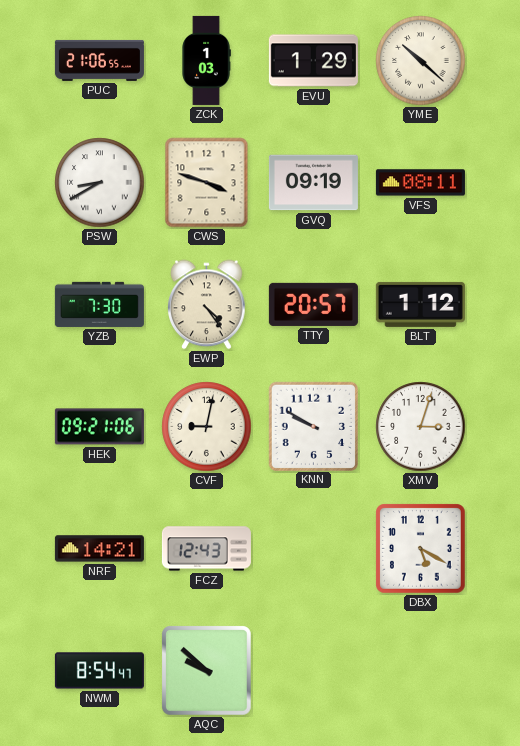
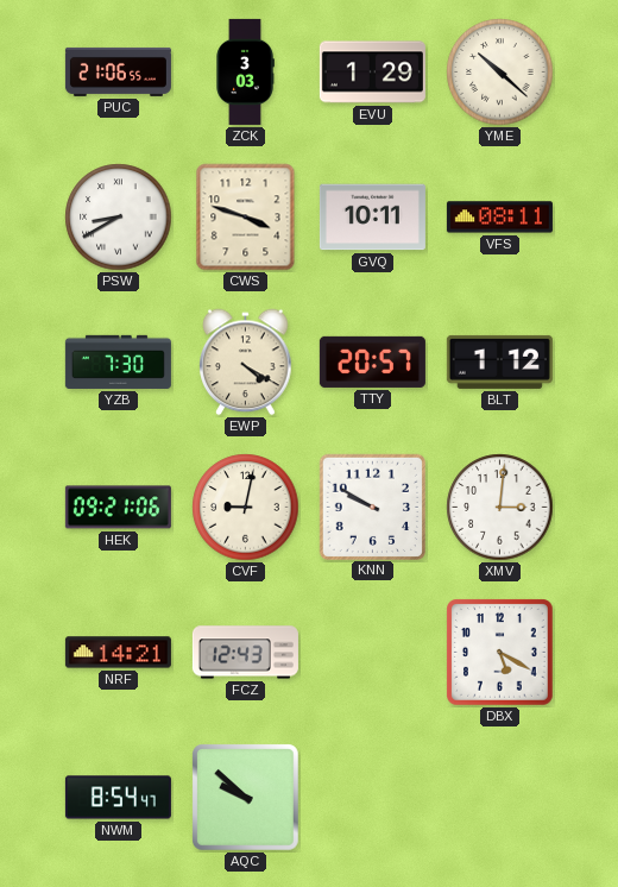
ZCK: 1:03 -> 3:03 (245, 71)
GVQ: 09:19 -> 10:11 (372, 218)
EWP: 4:24 -> 4:20 (246, 363)
XMV: 3:03 -> 3:01 (500, 508)
